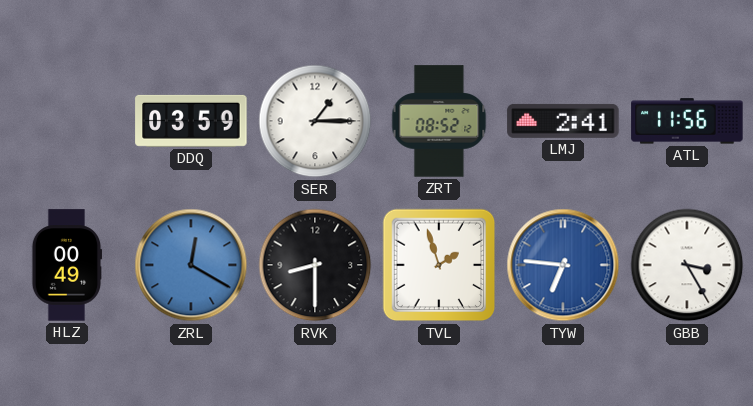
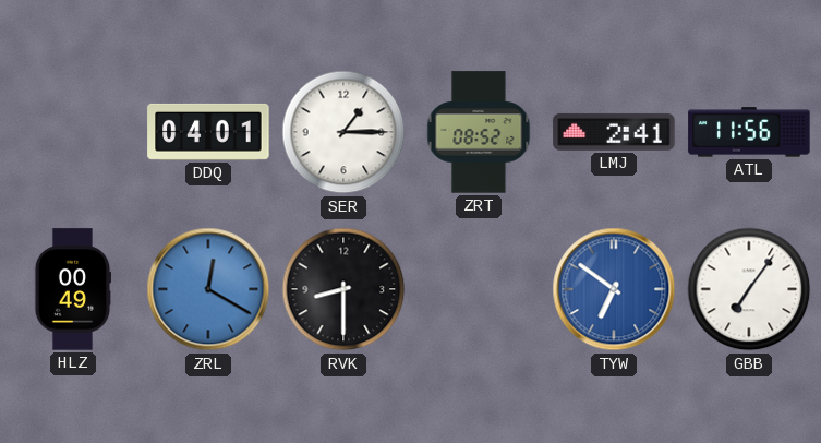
DDQ: 03:59 -> 04:01 (208, 132)
TVL: 1:57 -> none (439, 265)
TYW: 6:46 -> 6:51 (614, 289)
GBB: 3:25 -> 7:06 (749, 289)
